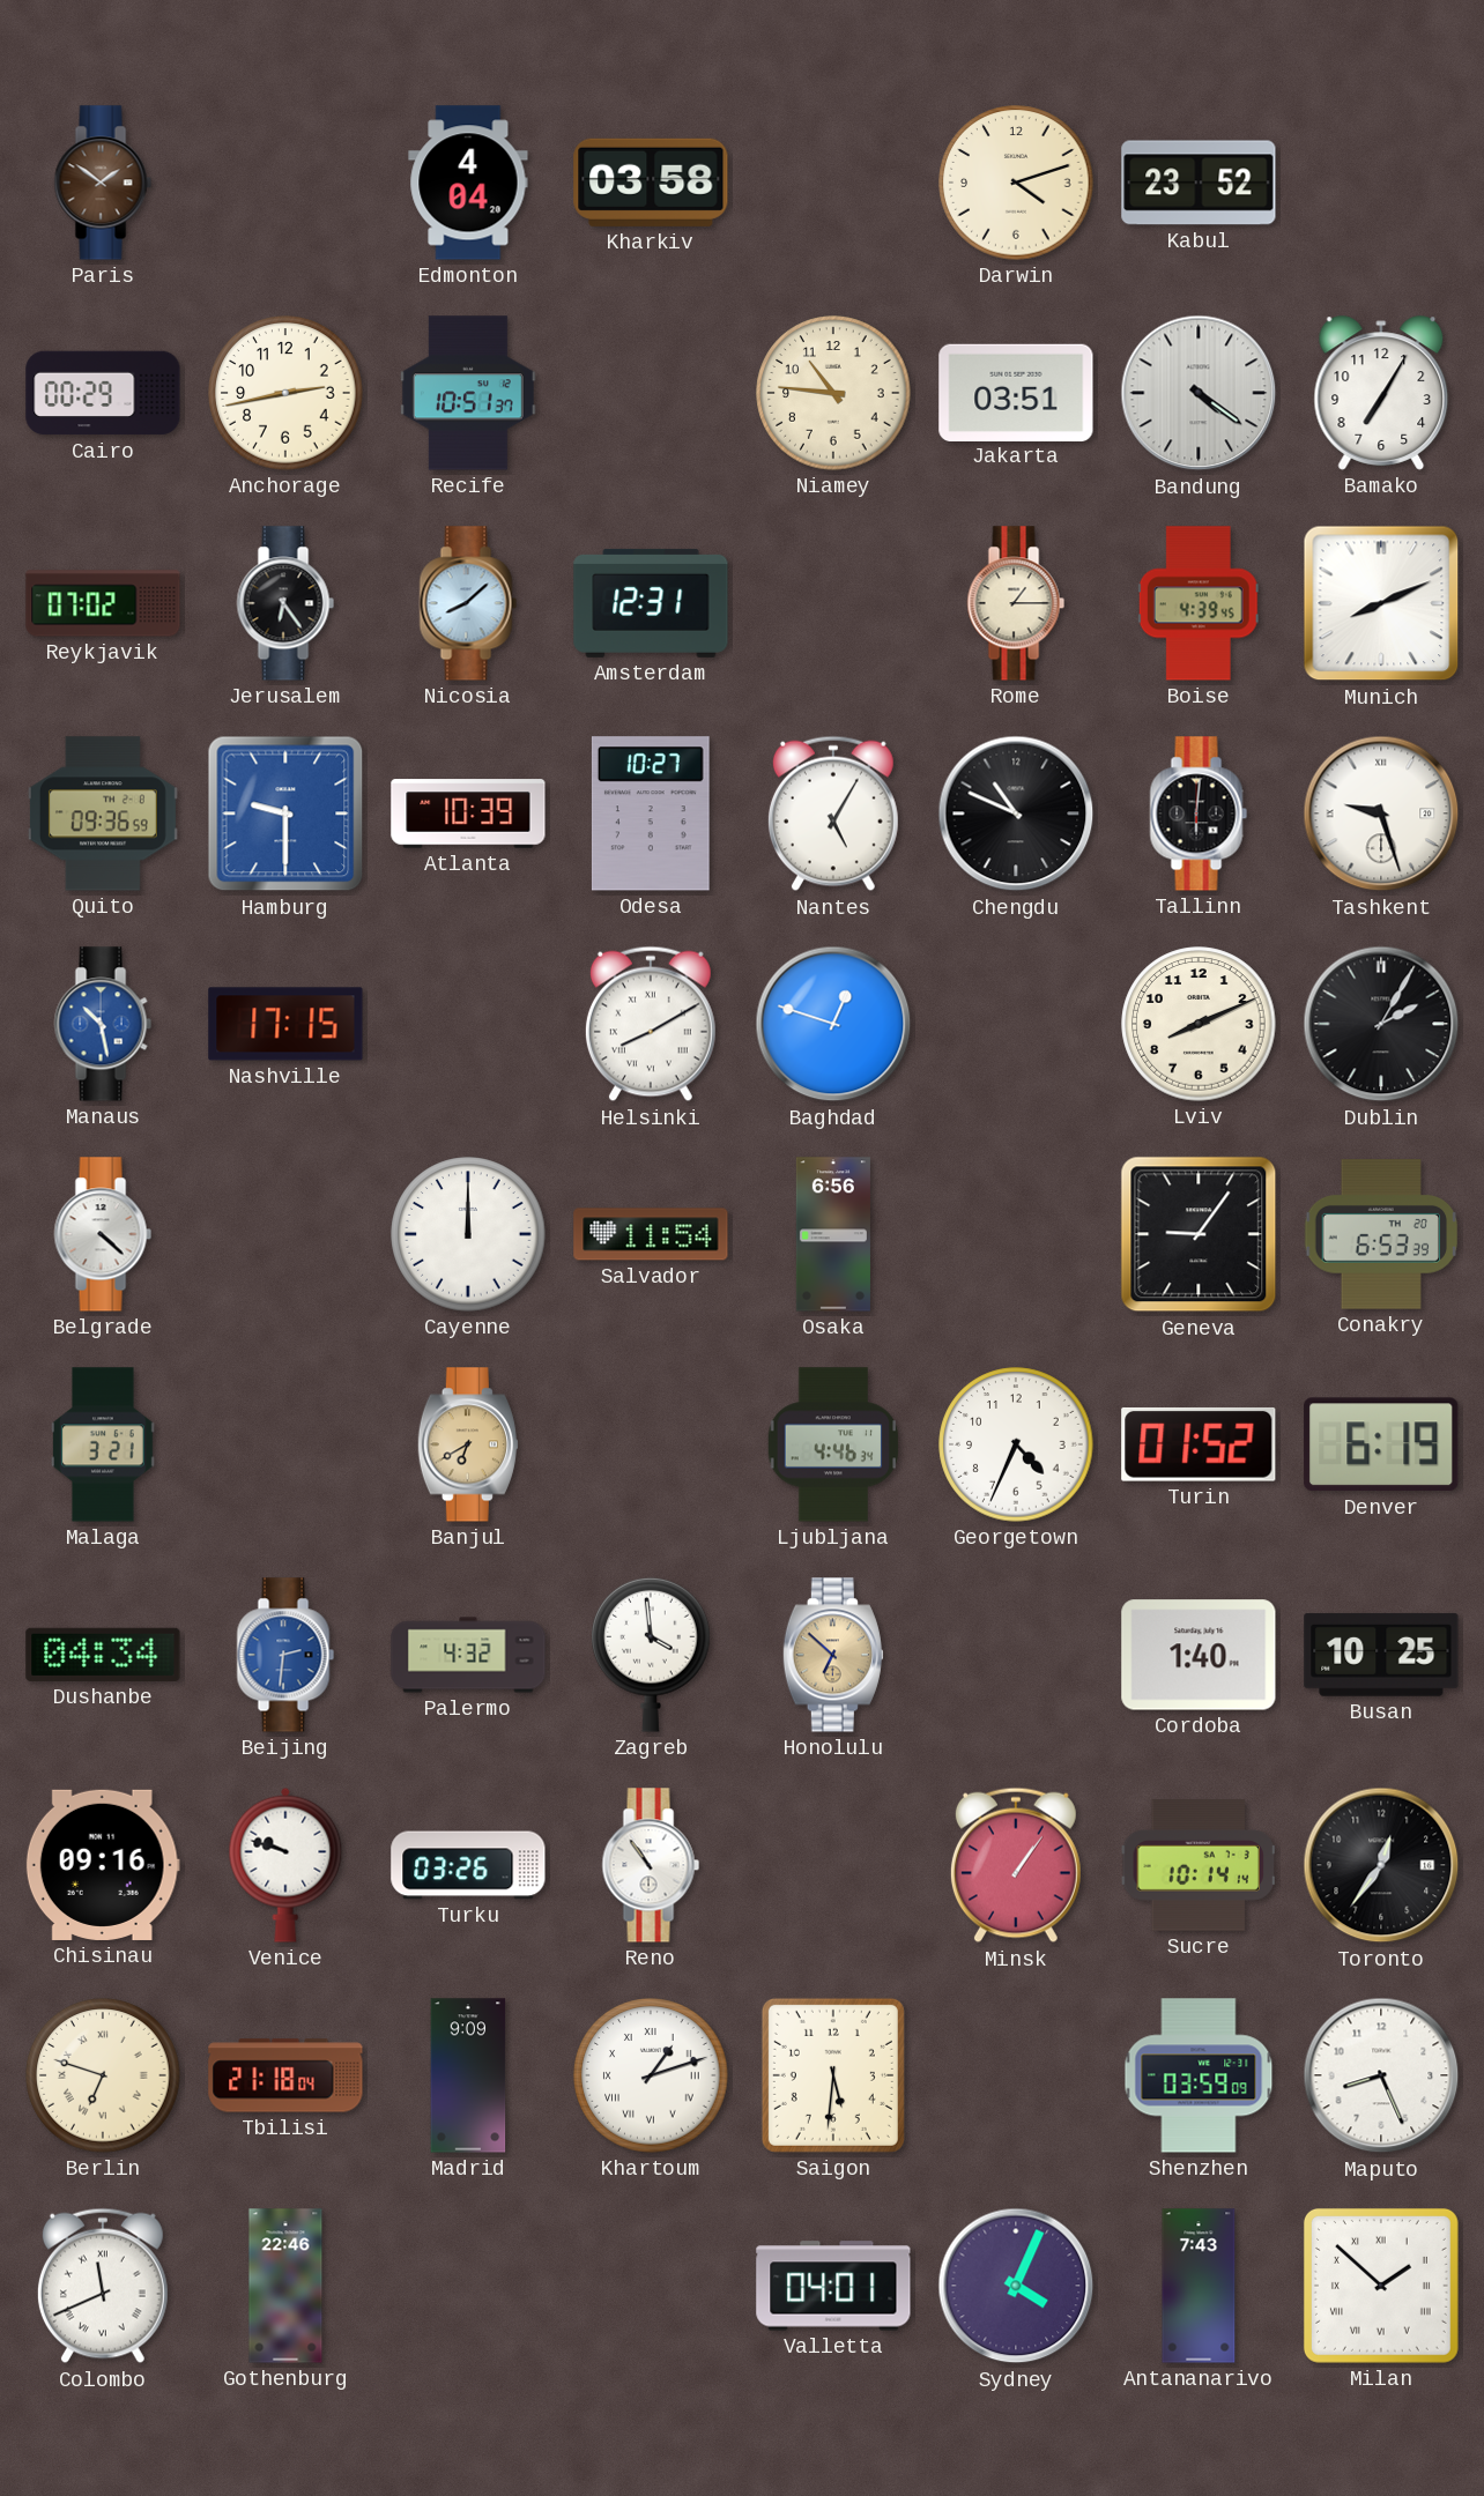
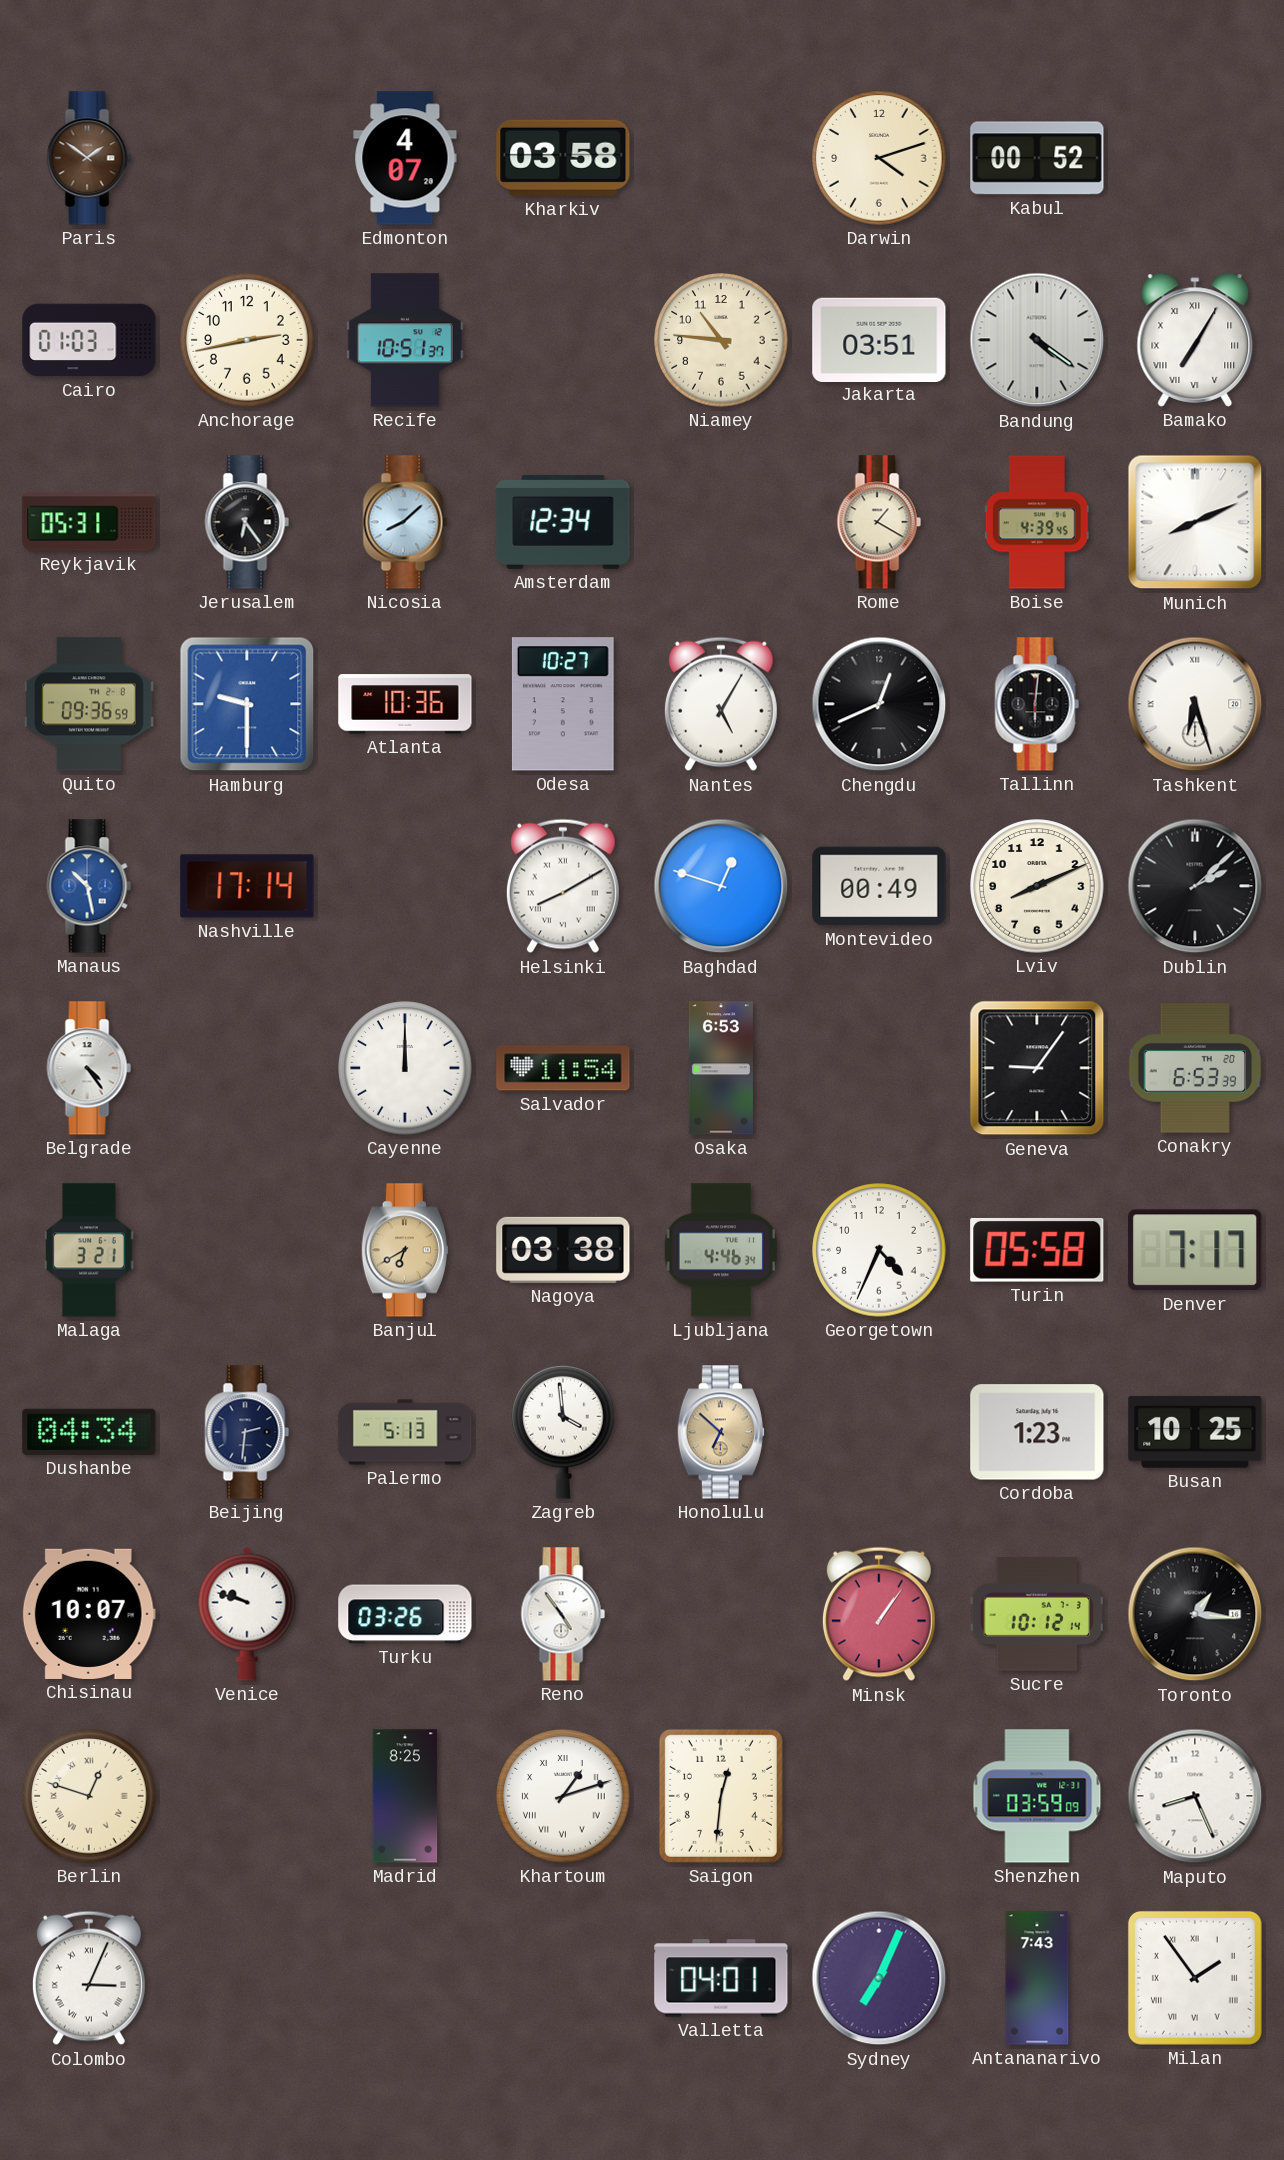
Edmonton: 4:04 -> 4:07 (405, 158)
Kabul: 23:52 -> 00:52 (1037, 158)
Cairo: 00:29 -> 01:03 (89, 340)
Bamako numerals: Arabic -> Roman (1195, 340)
Reykjavik: 07:02 -> 05:31 (89, 522)
Amsterdam: 12:31 -> 12:34 (563, 522)
Rome: 1:15 -> 1:20 (879, 522)
Atlanta: 10:39 -> 10:36 (405, 704)
Chengdu: 10:49 -> 12:41 (879, 704)
Tashkent: 9:27 -> 6:27 (1195, 704)
Nashville: 17:15 -> 17:14 (247, 886)
Montevideo: none -> 00:49 (879, 886)
Dublin: 2:05 -> 2:08 (1195, 886)
Belgrade: 4:22 -> 4:24 (89, 1068)
Osaka: 6:56 -> 6:53 (721, 1068)
Nagoya: none -> 03:38 (563, 1250)
Turin: 01:52 -> 05:58 (1037, 1250)
Denver: 6:19 -> 7:17 (1195, 1250)
Beijing dial: blue -> navy (247, 1432)
Palermo: 4:32 -> 5:13 (405, 1432)
Cordoba: 1:40 -> 1:23 (1037, 1432)
Chisinau: 09:16 -> 10:07 (89, 1614)
Reno: 10:54 -> 4:54 (563, 1614)
Sucre: 10:14 -> 10:12 (1036, 1614)
Toronto: 12:36 -> 1:16 (1195, 1614)
Berlin: 6:48 -> 12:48 (89, 1796)
Tbilisi: 21:18 -> none (285, 2075)
Madrid: 9:09 -> 8:25 (405, 1796)
Saigon: 5:31 -> 12:31 (721, 1796)
Colombo: 11:41 -> 3:04 (89, 1978)
Gothenburg: 22:46 -> none (285, 2286)
Sydney: 4:04 -> 7:04 (879, 1978)
Milan: 1:52 -> 1:54 (1195, 1978)
